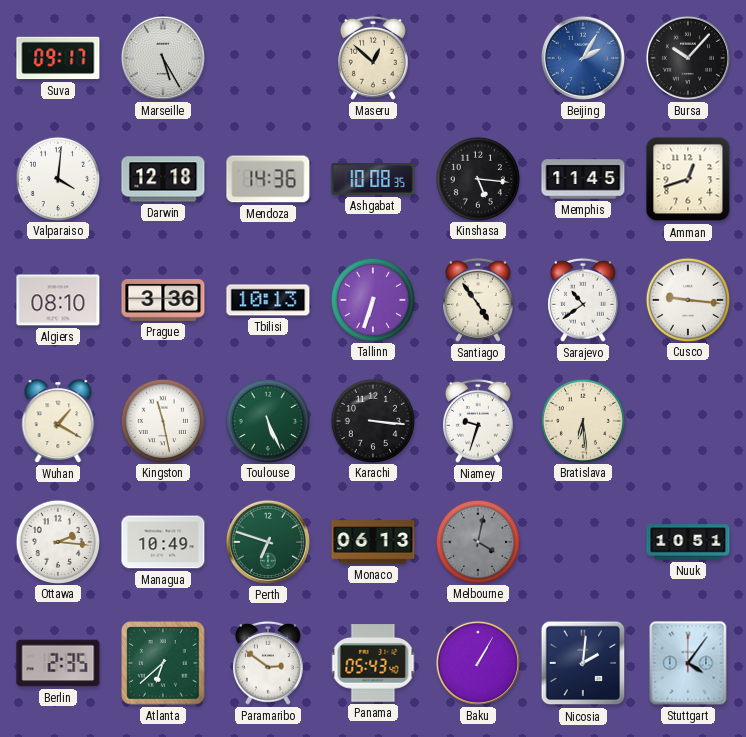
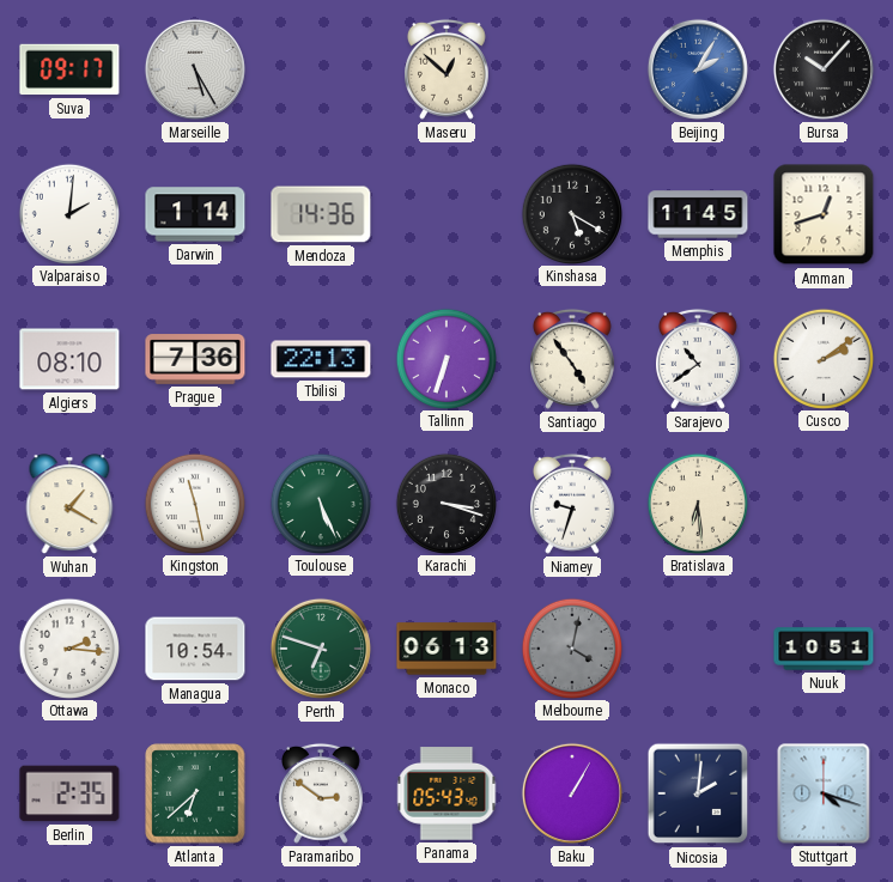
Valparaiso: 4:01 -> 2:01 (68, 213)
Darwin: 12:18 -> 1:14 (195, 214)
Ashgabat: 10:08 -> none (373, 179)
Kinshasa: 5:16 -> 5:20 (571, 213)
Prague: 3:36 -> 7:36 (195, 359)
Tbilisi: 10:13 -> 22:13 (321, 359)
Cusco: 9:16 -> 2:09 (822, 358)
Karachi: 3:16 -> 3:18 (445, 503)
Managua: 10:49 -> 10:54 (195, 649)
Stuttgart: 4:06 -> 4:18 (824, 793)
